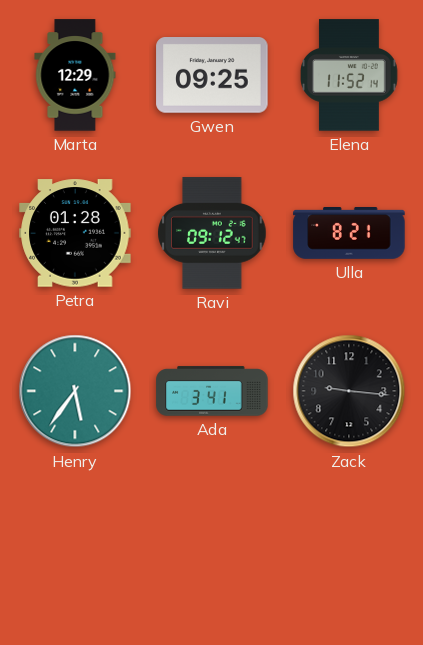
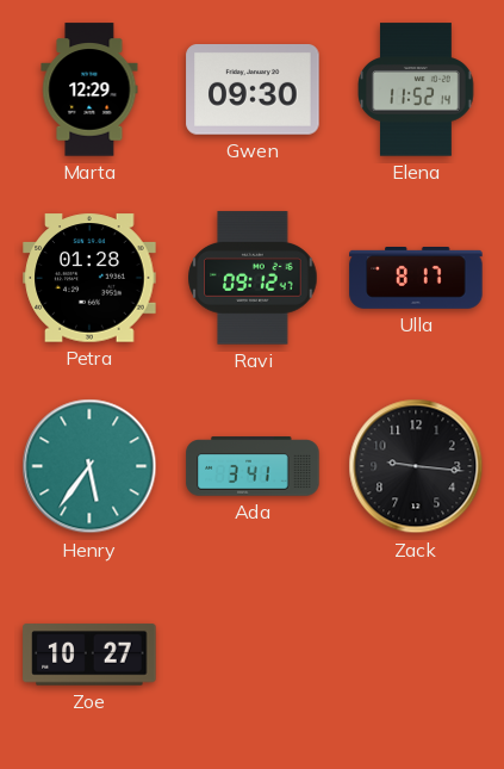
Gwen: 09:25 -> 09:30 (253, 91)
Ulla: 8:21 -> 8:17 (416, 279)
Zoe: none -> 10:27 (89, 655)
